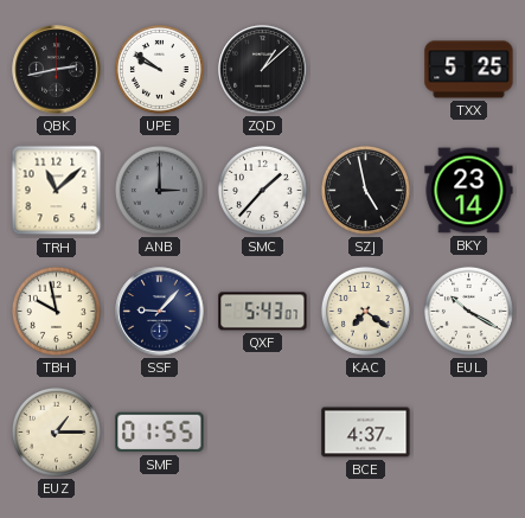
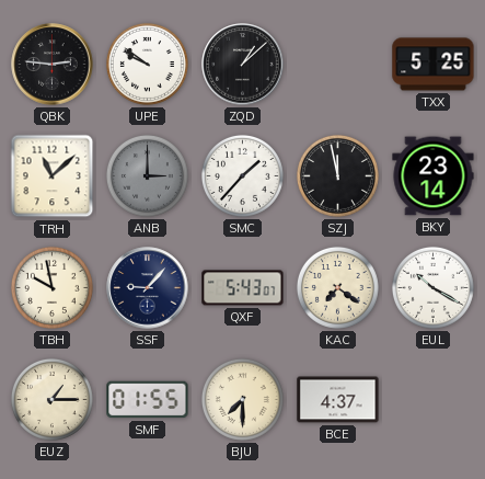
QBK: 2:43 -> 2:46 (53, 65)
SZJ: 4:58 -> 11:58 (337, 175)
BJU: none -> 7:30 (242, 399)
